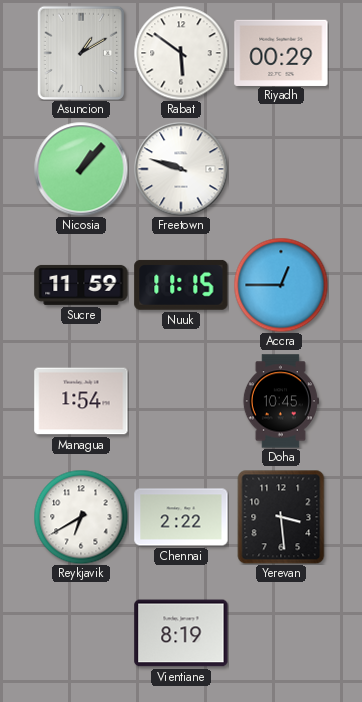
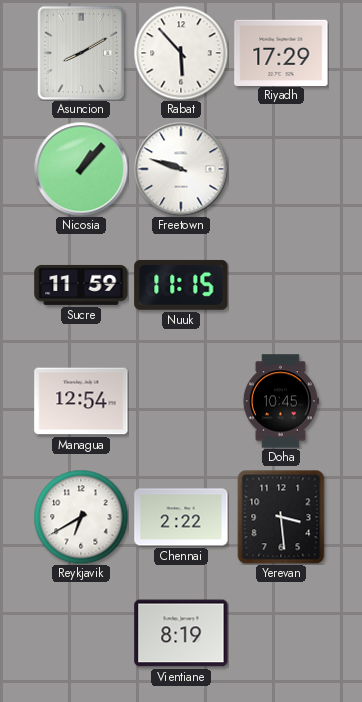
Asuncion: 1:10 -> 8:10 (81, 53)
Rabat: 5:51 -> 5:53 (181, 53)
Riyadh: 00:29 -> 17:29 (281, 52)
Accra: 12:45 -> none (281, 285)
Managua: 1:54 -> 12:54 (81, 401)
